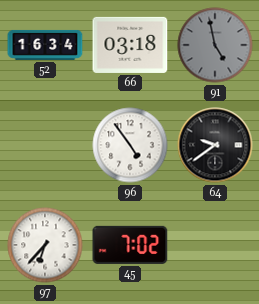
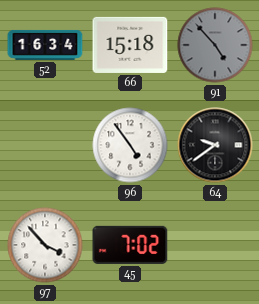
66: 03:18 -> 15:18 (130, 45)
91: 4:58 -> 4:53 (215, 45)
97: 6:37 -> 3:53 (45, 245)
